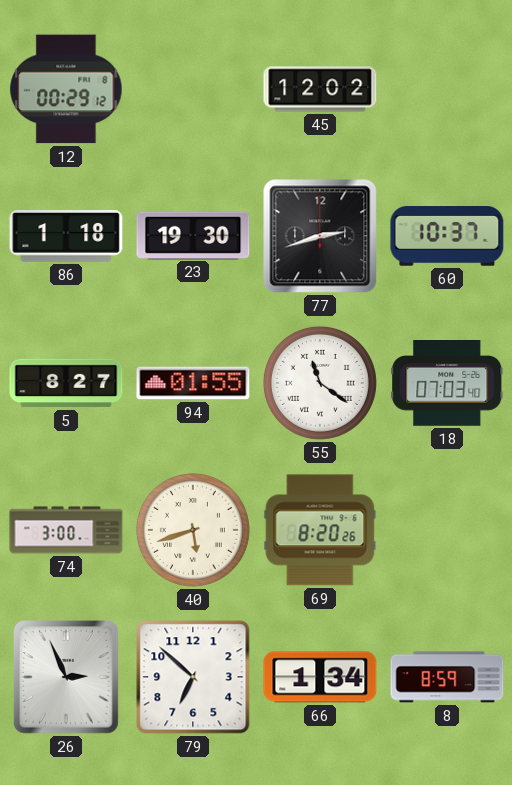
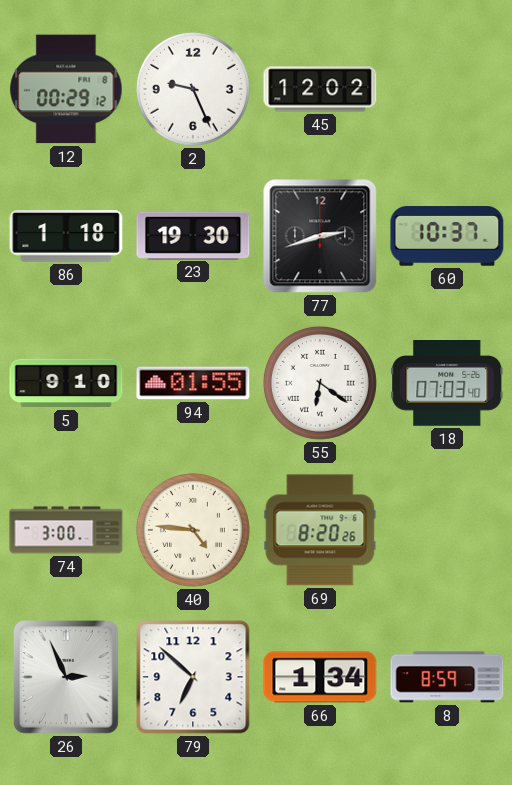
2: none -> 9:26 (193, 89)
5: 8:27 -> 9:10 (66, 383)
55: 11:21 -> 6:21 (320, 383)
40: 5:42 -> 4:46 (193, 530)
